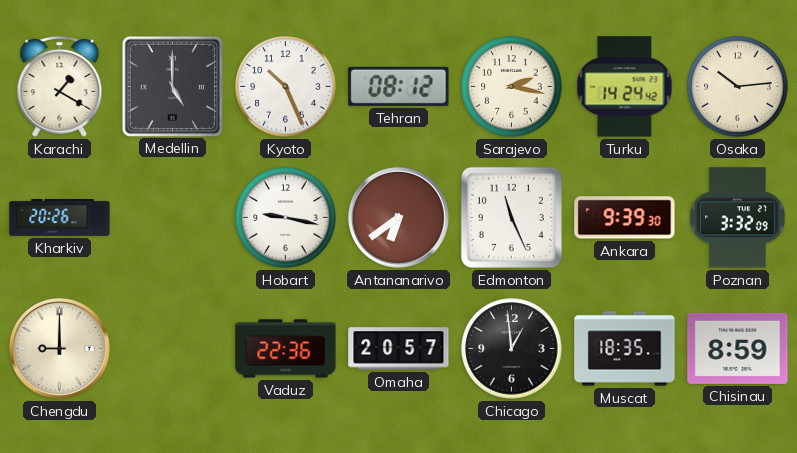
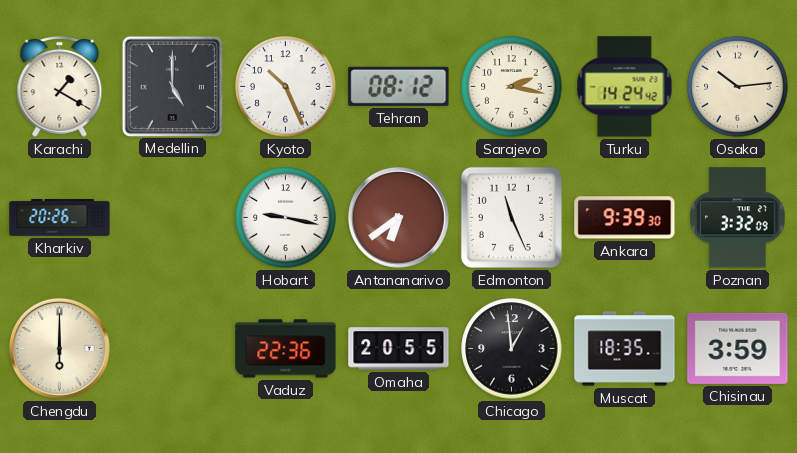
Chengdu: 9:00 -> 6:00 (59, 348)
Omaha: 20:57 -> 20:55 (399, 349)
Chisinau: 8:59 -> 3:59 (738, 348)
